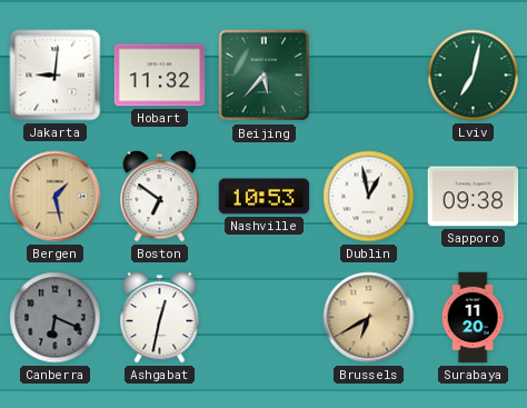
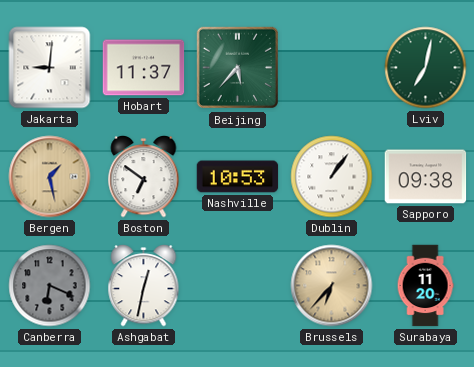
Hobart: 11:32 -> 11:37 (144, 68)
Dublin: 12:58 -> 1:06 (332, 177)
Brussels: 6:40 -> 6:37 (332, 286)
